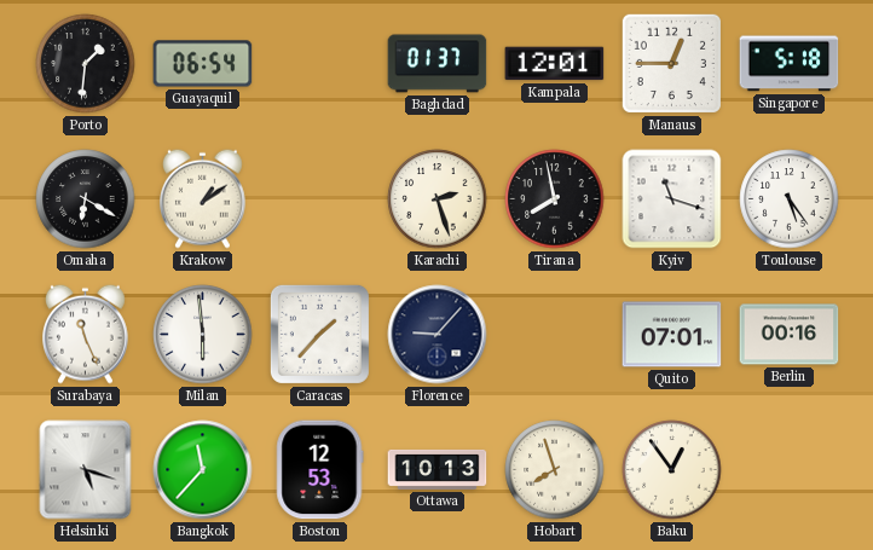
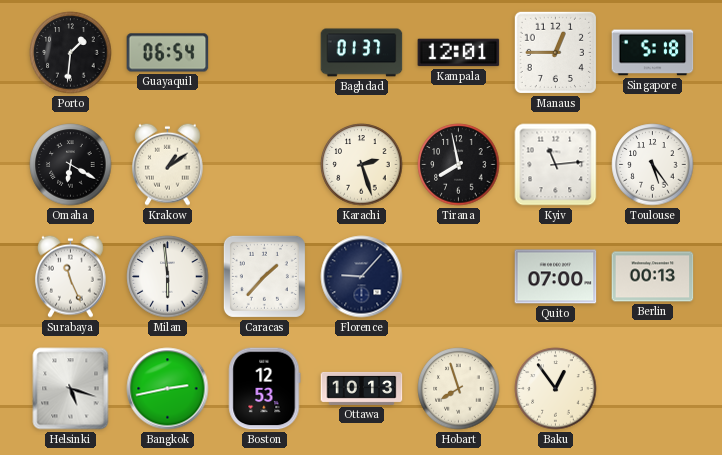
Kyiv: 11:18 -> 11:14 (556, 165)
Quito: 07:01 -> 07:00 (556, 277)
Berlin: 00:16 -> 00:13 (653, 277)
Bangkok: 11:37 -> 2:43 (168, 389)
